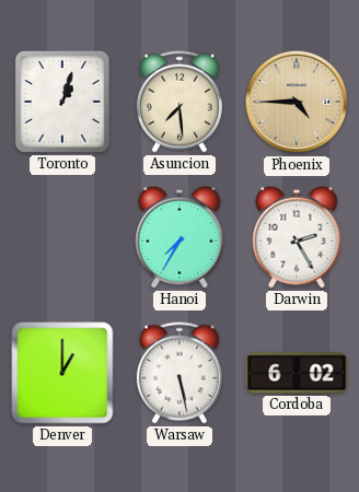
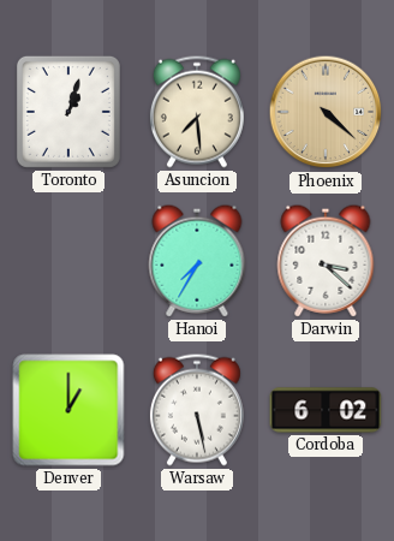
Phoenix: 4:45 -> 4:22 (326, 112)
Darwin: 2:25 -> 3:22 (326, 261)
